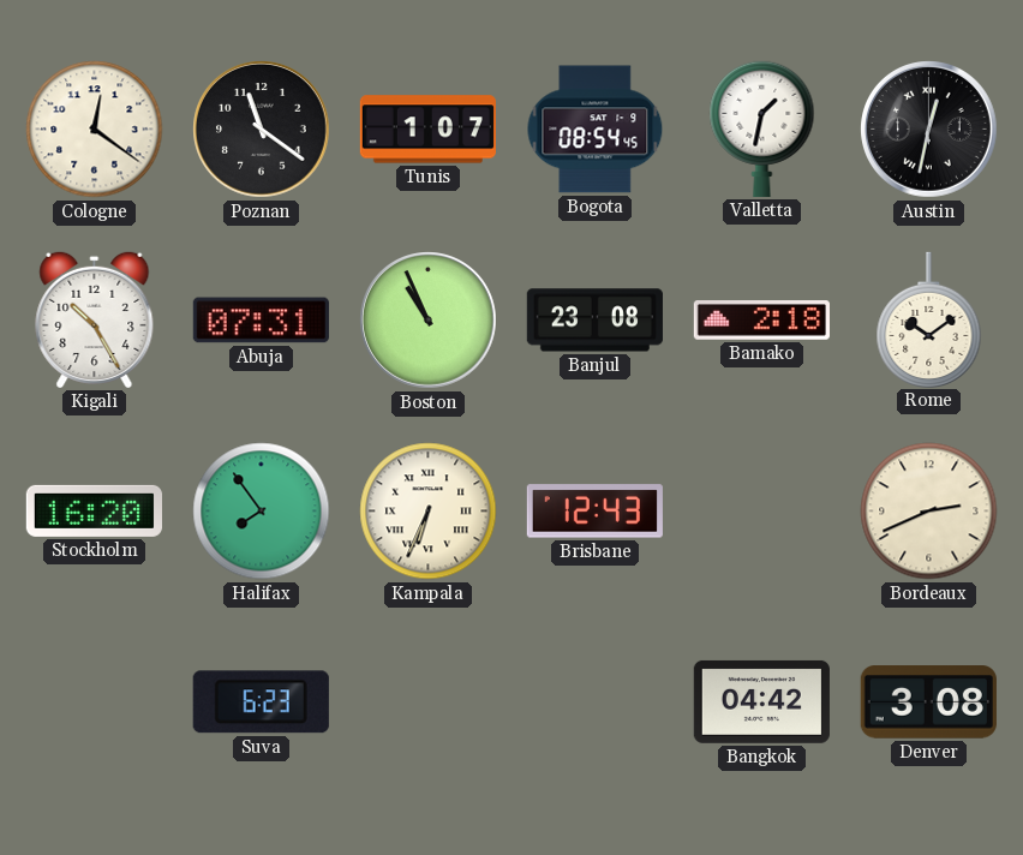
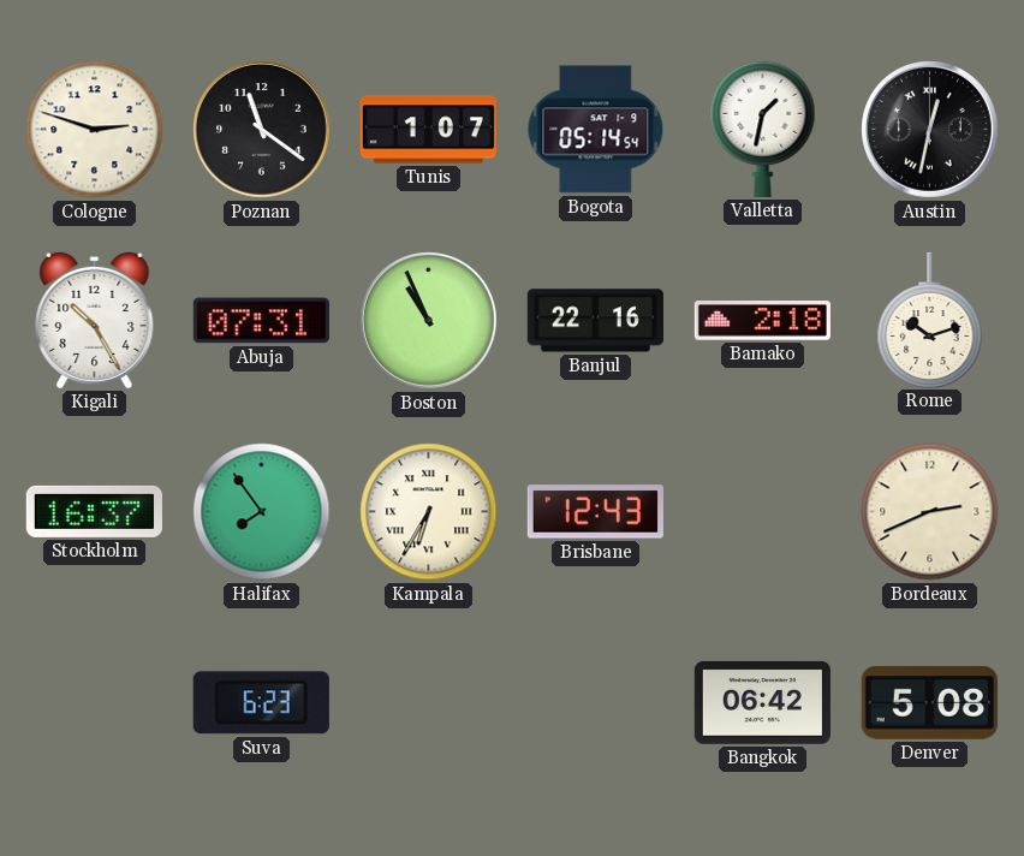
Cologne: 12:21 -> 2:48 (95, 130)
Bogota: 08:54 -> 05:14 (596, 130)
Banjul: 23:08 -> 22:16 (595, 321)
Rome: 10:09 -> 10:12 (930, 320)
Stockholm: 16:20 -> 16:37 (94, 511)
Kampala: 6:34 -> 6:35 (429, 512)
Bangkok: 04:42 -> 06:42 (762, 702)
Denver: 3:08 -> 5:08 (929, 703)
